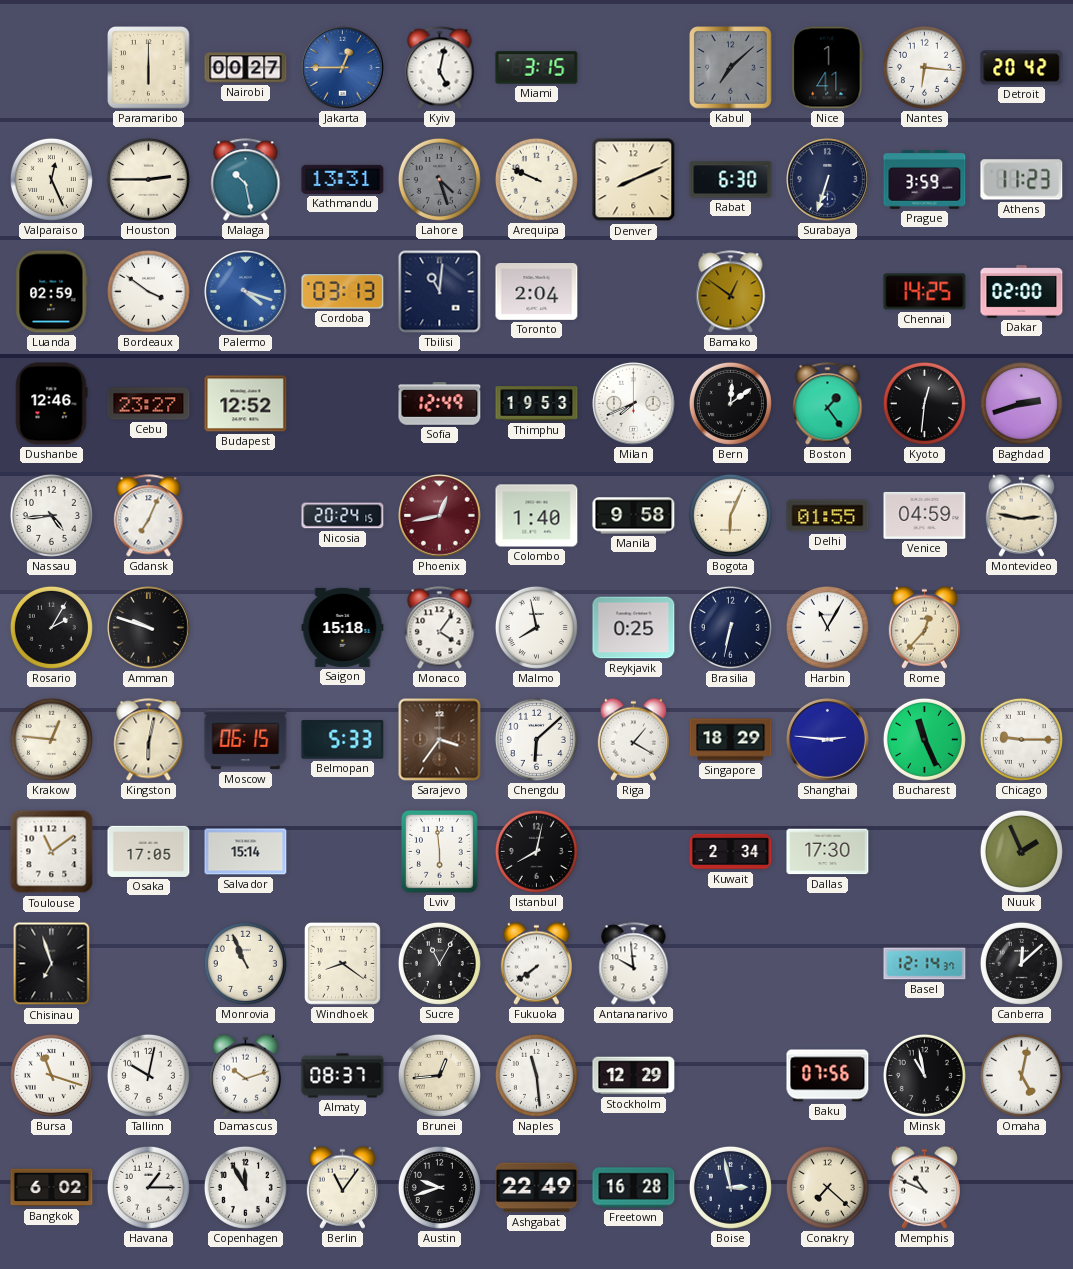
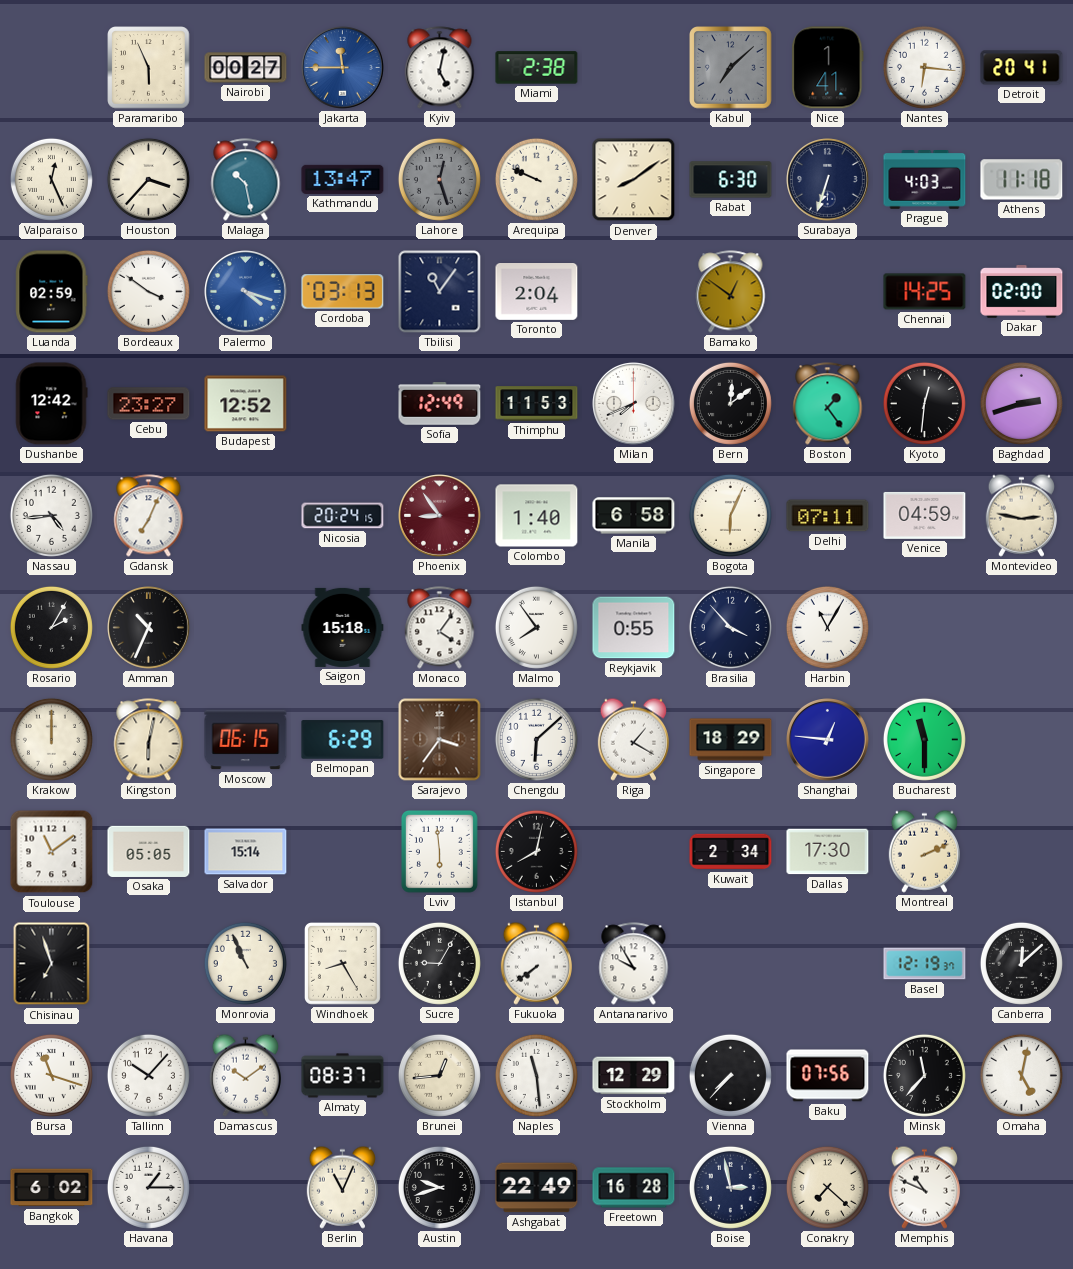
Paramaribo: 6:00 -> 5:56 (149, 68)
Jakarta: 12:45 -> 11:45 (343, 68)
Miami: 3:15 -> 2:38 (537, 68)
Detroit: 20:42 -> 20:41 (1022, 68)
Houston: 2:45 -> 3:37 (148, 179)
Kathmandu: 13:31 -> 13:47 (343, 179)
Lahore: 4:27 -> 12:27 (439, 179)
Denver: 8:11 -> 8:09 (634, 180)
Prague: 3:59 -> 4:03 (925, 180)
Athens: 11:23 -> 11:18 (1022, 180)
Tbilisi: 11:01 -> 11:06 (440, 292)
Dushanbe: 12:46 -> 12:42 (51, 404)
Thimphu: 19:53 -> 11:53 (537, 404)
Phoenix: 12:43 -> 8:54 (440, 516)
Manila: 9:58 -> 6:58 (634, 516)
Delhi: 01:55 -> 07:11 (828, 516)
Amman: 9:48 -> 10:34 (149, 628)
Malmo: 7:58 -> 7:54 (536, 627)
Reykjavik: 0:25 -> 0:55 (634, 628)
Brasilia: 6:32 -> 3:53 (730, 627)
Rome: 12:37 -> none (924, 627)
Krakow: 12:46 -> 12:00 (51, 739)
Belmopan: 5:33 -> 6:29 (343, 740)
Shanghai: 2:46 -> 12:46 (828, 740)
Bucharest: 11:26 -> 11:30 (924, 739)
Chicago: 9:15 -> none (1021, 739)
Osaka: 17:05 -> 05:05 (149, 851)
Montreal: none -> 2:11 (924, 851)
Nuuk: 1:56 -> none (1021, 851)
Windhoek: 8:21 -> 8:25 (342, 964)
Sucre: 11:05 -> 9:05 (439, 963)
Antananarivo: 9:59 -> 9:55 (634, 964)
Basel: 12:14 -> 12:19 (925, 964)
Tallinn: 10:02 -> 10:07 (148, 1075)
Damascus: 10:12 -> 10:09 (245, 1075)
Vienna: none -> 7:37 (730, 1075)
Minsk: 10:58 -> 11:37 (924, 1075)
Copenhagen: 11:55 -> none (245, 1187)
Berlin: 11:06 -> 11:04 (342, 1187)
